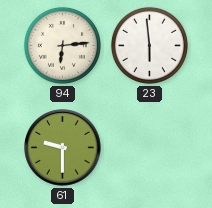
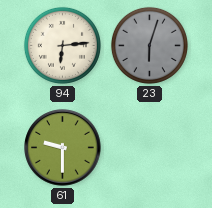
23: 5:59 -> 6:03 (149, 45)
23 dial: white -> grey (149, 45)
